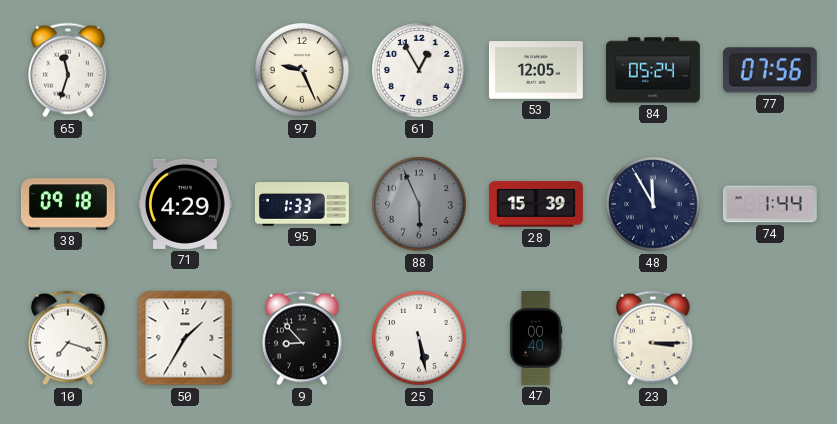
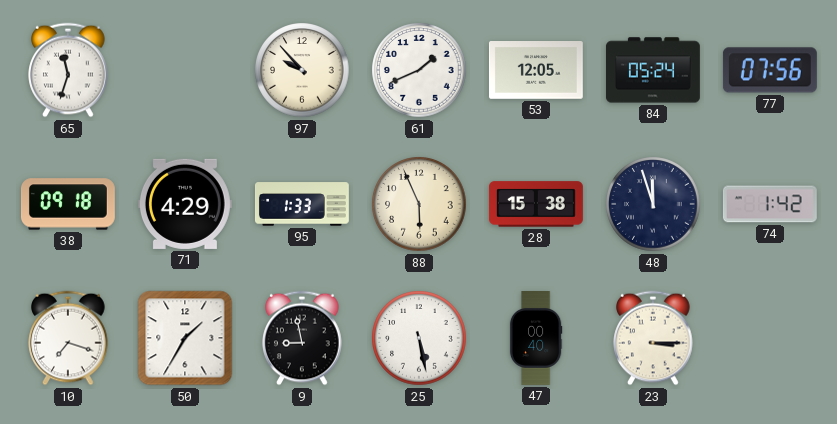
97: 9:26 -> 9:53 (302, 70)
61: 12:55 -> 1:41 (419, 70)
88 dial: grey -> cream (419, 204)
28: 15:39 -> 15:38 (536, 204)
48: 11:55 -> 11:57 (653, 204)
74: 1:44 -> 1:42 (770, 204)
9: 8:53 -> 8:58 (302, 338)
